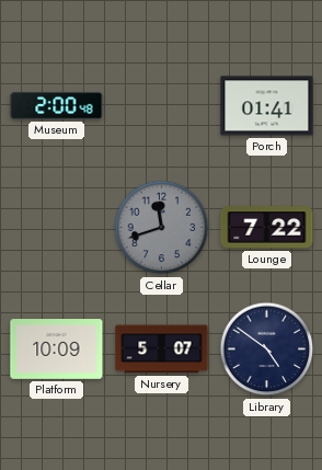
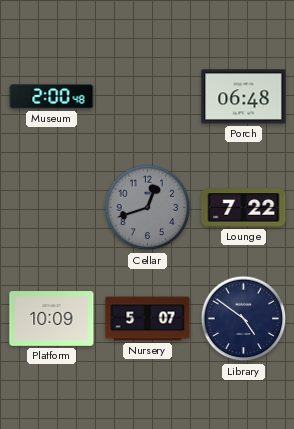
Porch: 01:41 -> 06:48 (244, 97)
Cellar: 11:42 -> 12:42 (148, 208)
